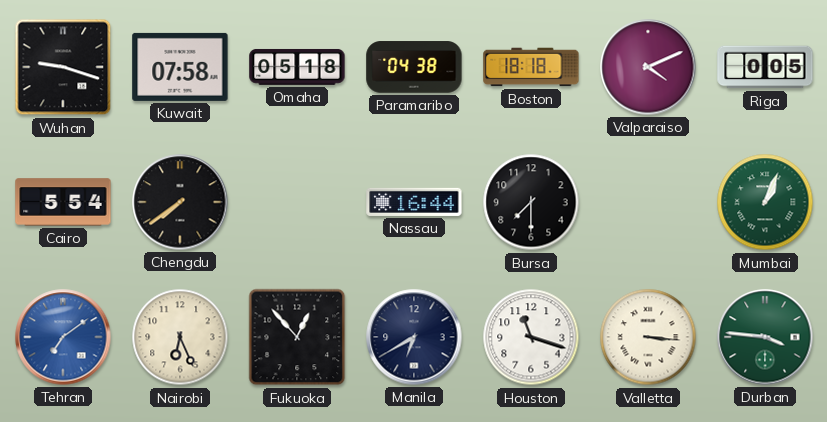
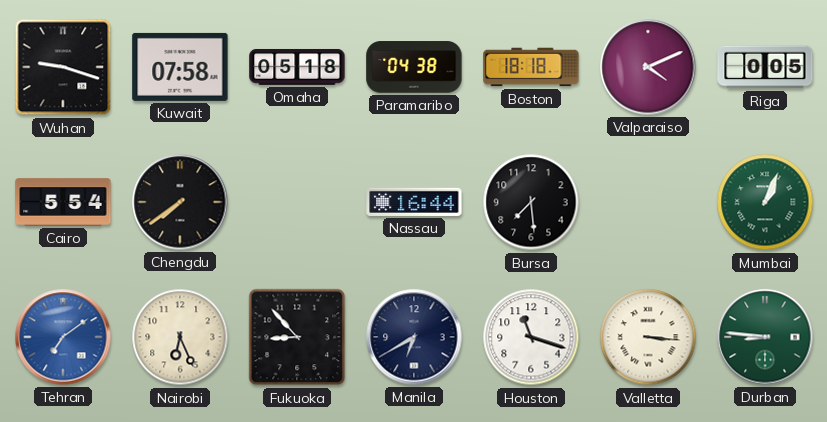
Bursa: 7:30 -> 7:29 (531, 202)
Fukuoka: 12:53 -> 8:53 (297, 337)
Durban: 3:46 -> 8:46 (765, 337)
